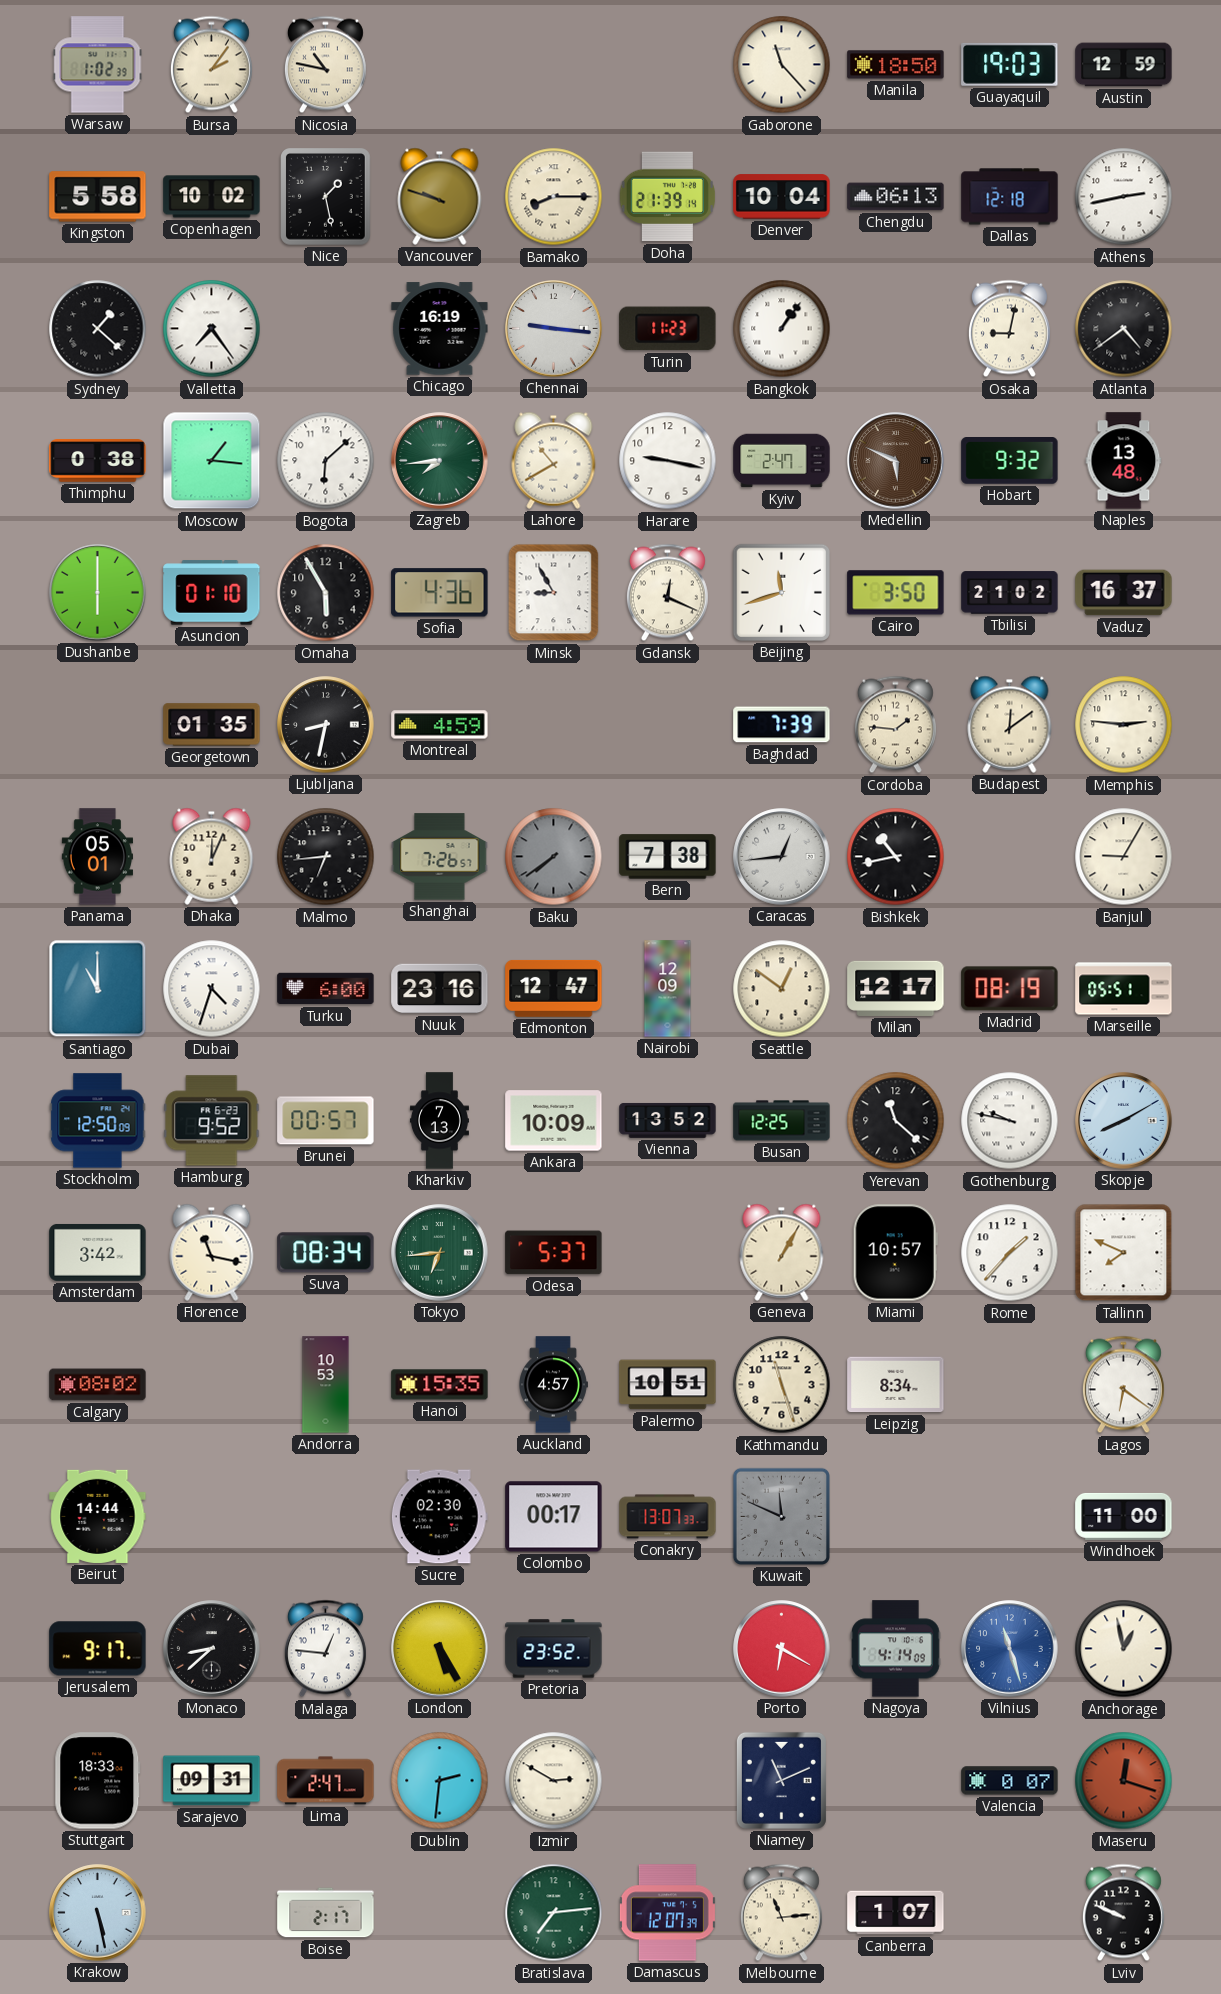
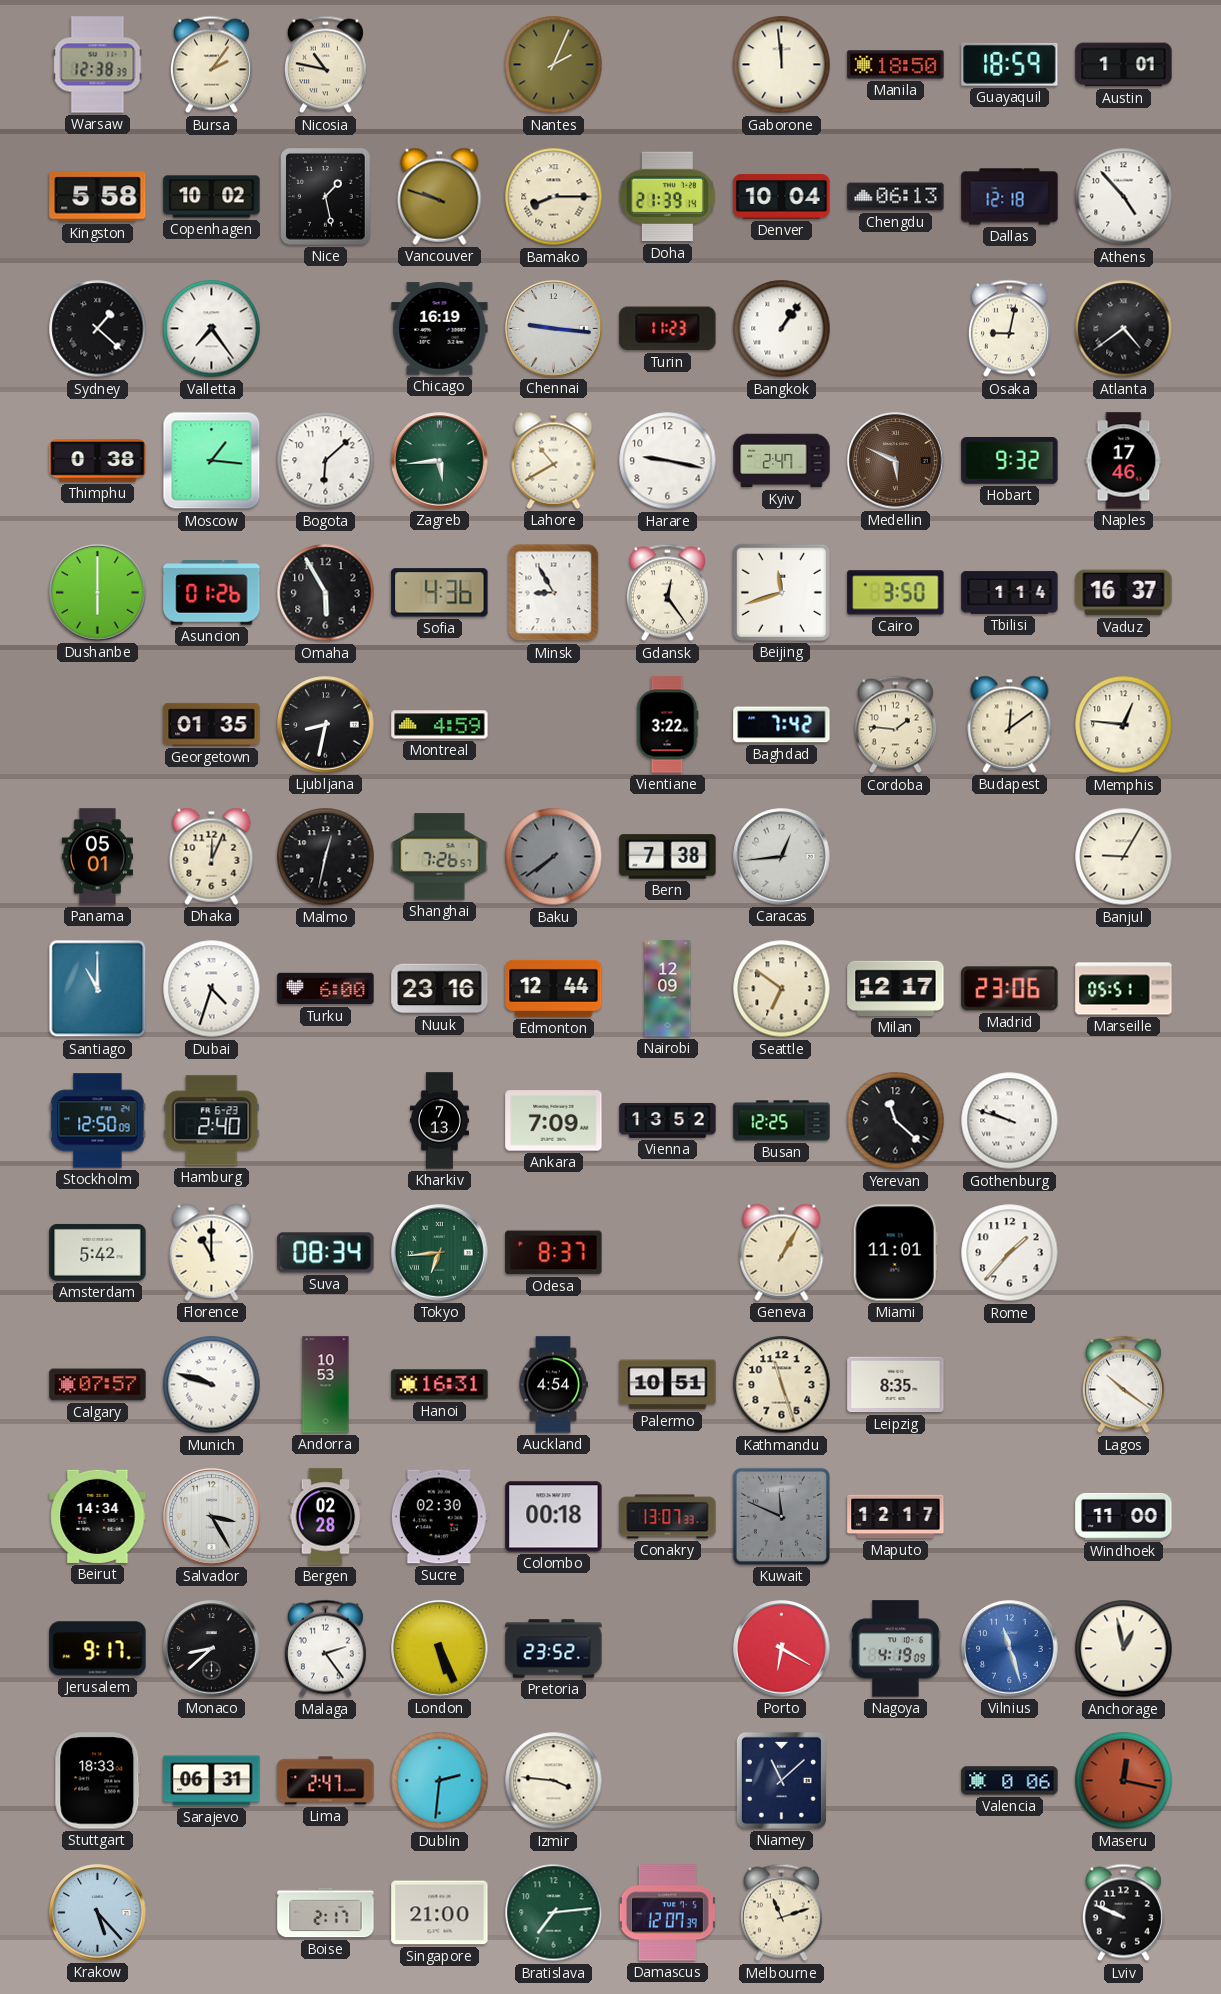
Warsaw: 1:02 -> 12:38 (98, 65)
Nantes: none -> 2:04 (554, 65)
Gaborone: 11:23 -> 11:59 (782, 65)
Guayaquil: 19:03 -> 18:59 (1010, 64)
Austin: 12:59 -> 1:01 (1124, 65)
Athens: 2:43 -> 4:53 (1124, 197)
Zagreb: 7:44 -> 5:44 (440, 461)
Naples: 13:48 -> 17:46 (1124, 461)
Asuncion: 01:10 -> 01:26 (212, 593)
Gdansk: 12:19 -> 12:24 (667, 593)
Tbilisi: 21:02 -> 1:14 (1010, 593)
Vientiane: none -> 3:22 (667, 725)
Baghdad: 7:39 -> 7:42 (782, 725)
Memphis: 2:46 -> 12:46 (1124, 725)
Malmo: 6:44 -> 12:32 (326, 857)
Bishkek: 10:43 -> none (896, 857)
Edmonton: 12:47 -> 12:44 (554, 988)
Seattle: 12:51 -> 6:51 (782, 989)
Madrid: 08:19 -> 23:06 (1010, 989)
Hamburg: 9:52 -> 2:40 (212, 1121)
Brunei: 00:57 -> none (326, 1121)
Ankara: 10:09 -> 7:09 (554, 1121)
Gothenburg: 9:47 -> 9:48 (1010, 1121)
Skopje: 8:10 -> none (1124, 1121)
Amsterdam: 3:42 -> 5:42 (98, 1252)
Florence: 11:17 -> 11:00 (212, 1252)
Odesa: 5:37 -> 8:37 (554, 1253)
Miami: 10:57 -> 11:01 (895, 1253)
Tallinn: 7:49 -> none (1124, 1253)
Calgary: 08:02 -> 07:57 (98, 1385)
Munich: none -> 9:48 (212, 1385)
Hanoi: 15:35 -> 16:31 (440, 1385)
Auckland: 4:57 -> 4:54 (554, 1385)
Leipzig: 8:34 -> 8:35 (896, 1385)
Lagos: 6:21 -> 10:21 (1123, 1385)
Beirut: 14:44 -> 14:34 (98, 1516)
Salvador: none -> 3:25 (212, 1517)
Bergen: none -> 02:28 (326, 1517)
Colombo: 00:17 -> 00:18 (554, 1517)
Maputo: none -> 12:17 (896, 1517)
Malaga: 12:46 -> 2:24 (325, 1649)
London: 5:25 -> 5:26 (440, 1649)
Nagoya: 4:14 -> 4:19 (896, 1649)
Sarajevo: 09:31 -> 06:31 (212, 1781)
Izmir: 2:50 -> 3:46 (554, 1781)
Niamey: 11:11 -> 11:08 (781, 1780)
Valencia: 0:07 -> 0:06 (1010, 1781)
Maseru: 12:18 -> 12:17 (1124, 1781)
Krakow: 5:28 -> 5:23 (98, 1913)
Singapore: none -> 21:00 (440, 1913)
Melbourne: 11:14 -> 11:12 (781, 1913)
Canberra: 1:07 -> none (896, 1913)
